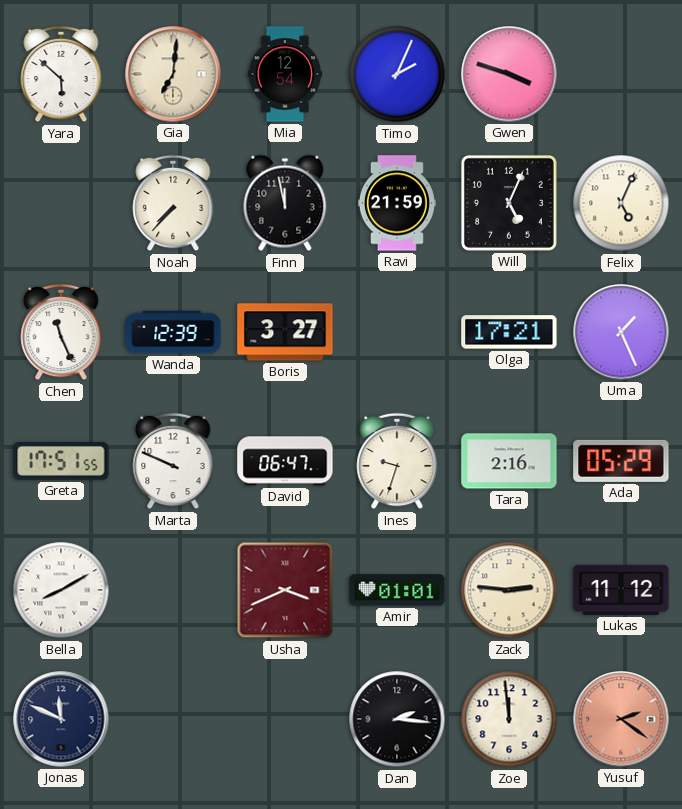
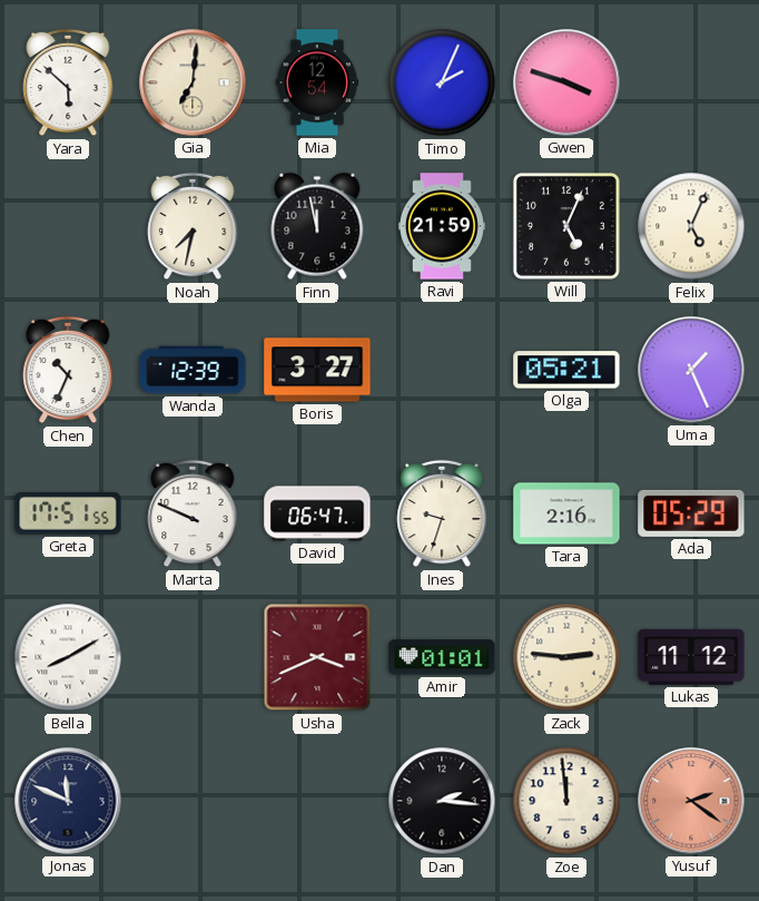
Noah: 7:37 -> 7:32 (193, 226)
Chen: 11:26 -> 10:34 (68, 370)
Olga: 17:21 -> 05:21 (566, 370)
